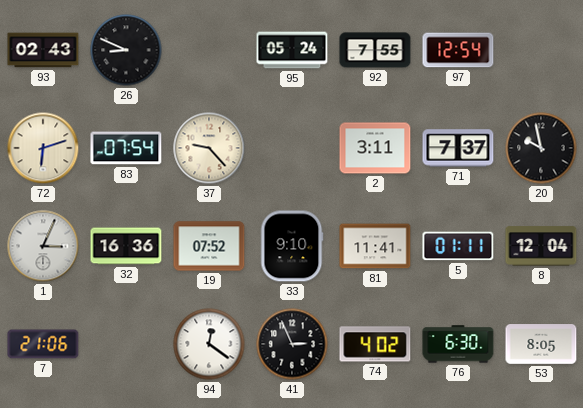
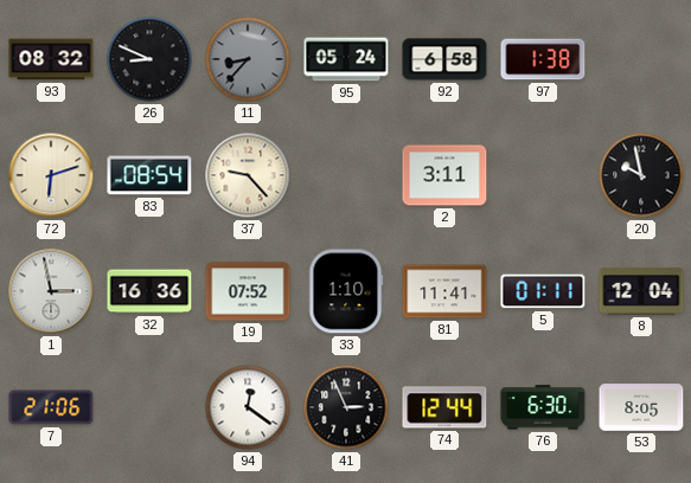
93: 02:43 -> 08:32 (51, 59)
11: none -> 8:37 (248, 59)
92: 7:55 -> 6:58 (444, 59)
97: 12:54 -> 1:38 (543, 59)
83: 07:54 -> 08:54 (149, 175)
71: 7:37 -> none (458, 148)
1: 3:04 -> 2:58 (51, 291)
33: 9:10 -> 1:10 (346, 291)
74: 4:02 -> 12:44 (444, 407)
